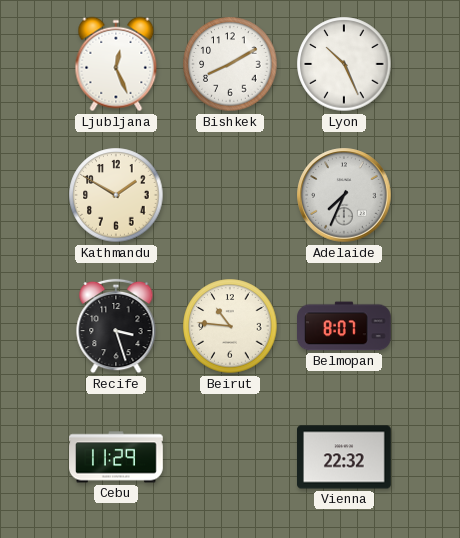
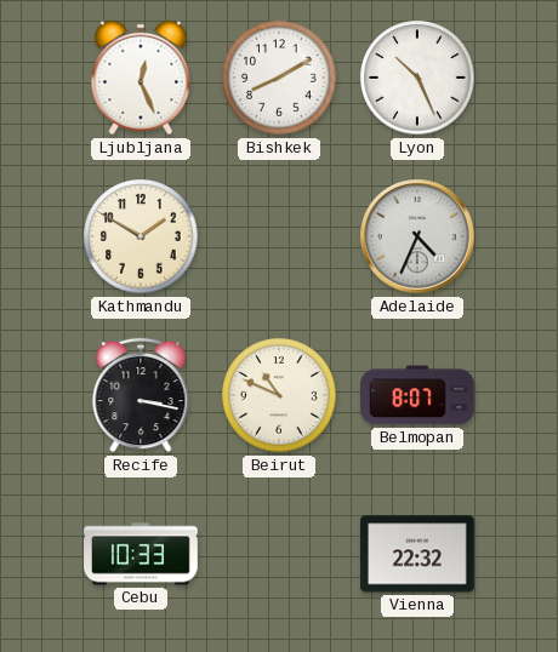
Adelaide: 7:34 -> 4:34 (417, 236)
Recife: 3:27 -> 3:17 (141, 395)
Beirut: 10:46 -> 10:49 (279, 395)
Cebu: 11:29 -> 10:33 (141, 554)
